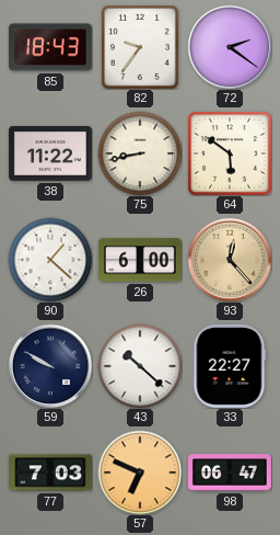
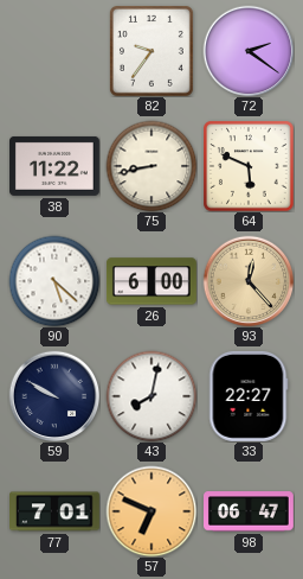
85: 18:43 -> none (50, 47)
64: 5:51 -> 5:49 (249, 166)
90: 1:22 -> 5:22 (54, 281)
43: 10:22 -> 8:02 (151, 396)
77: 7:03 -> 7:01 (56, 511)
